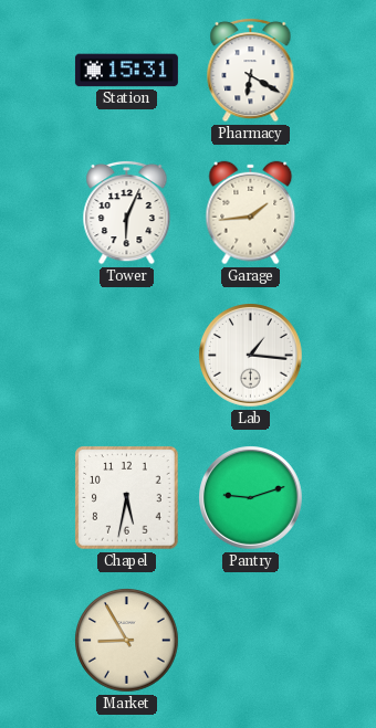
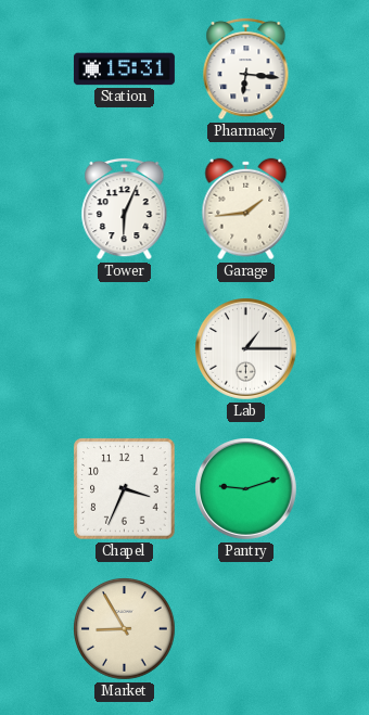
Pharmacy: 6:20 -> 6:16 (246, 68)
Lab: 1:16 -> 1:15 (246, 349)
Chapel: 5:32 -> 3:34 (125, 489)
